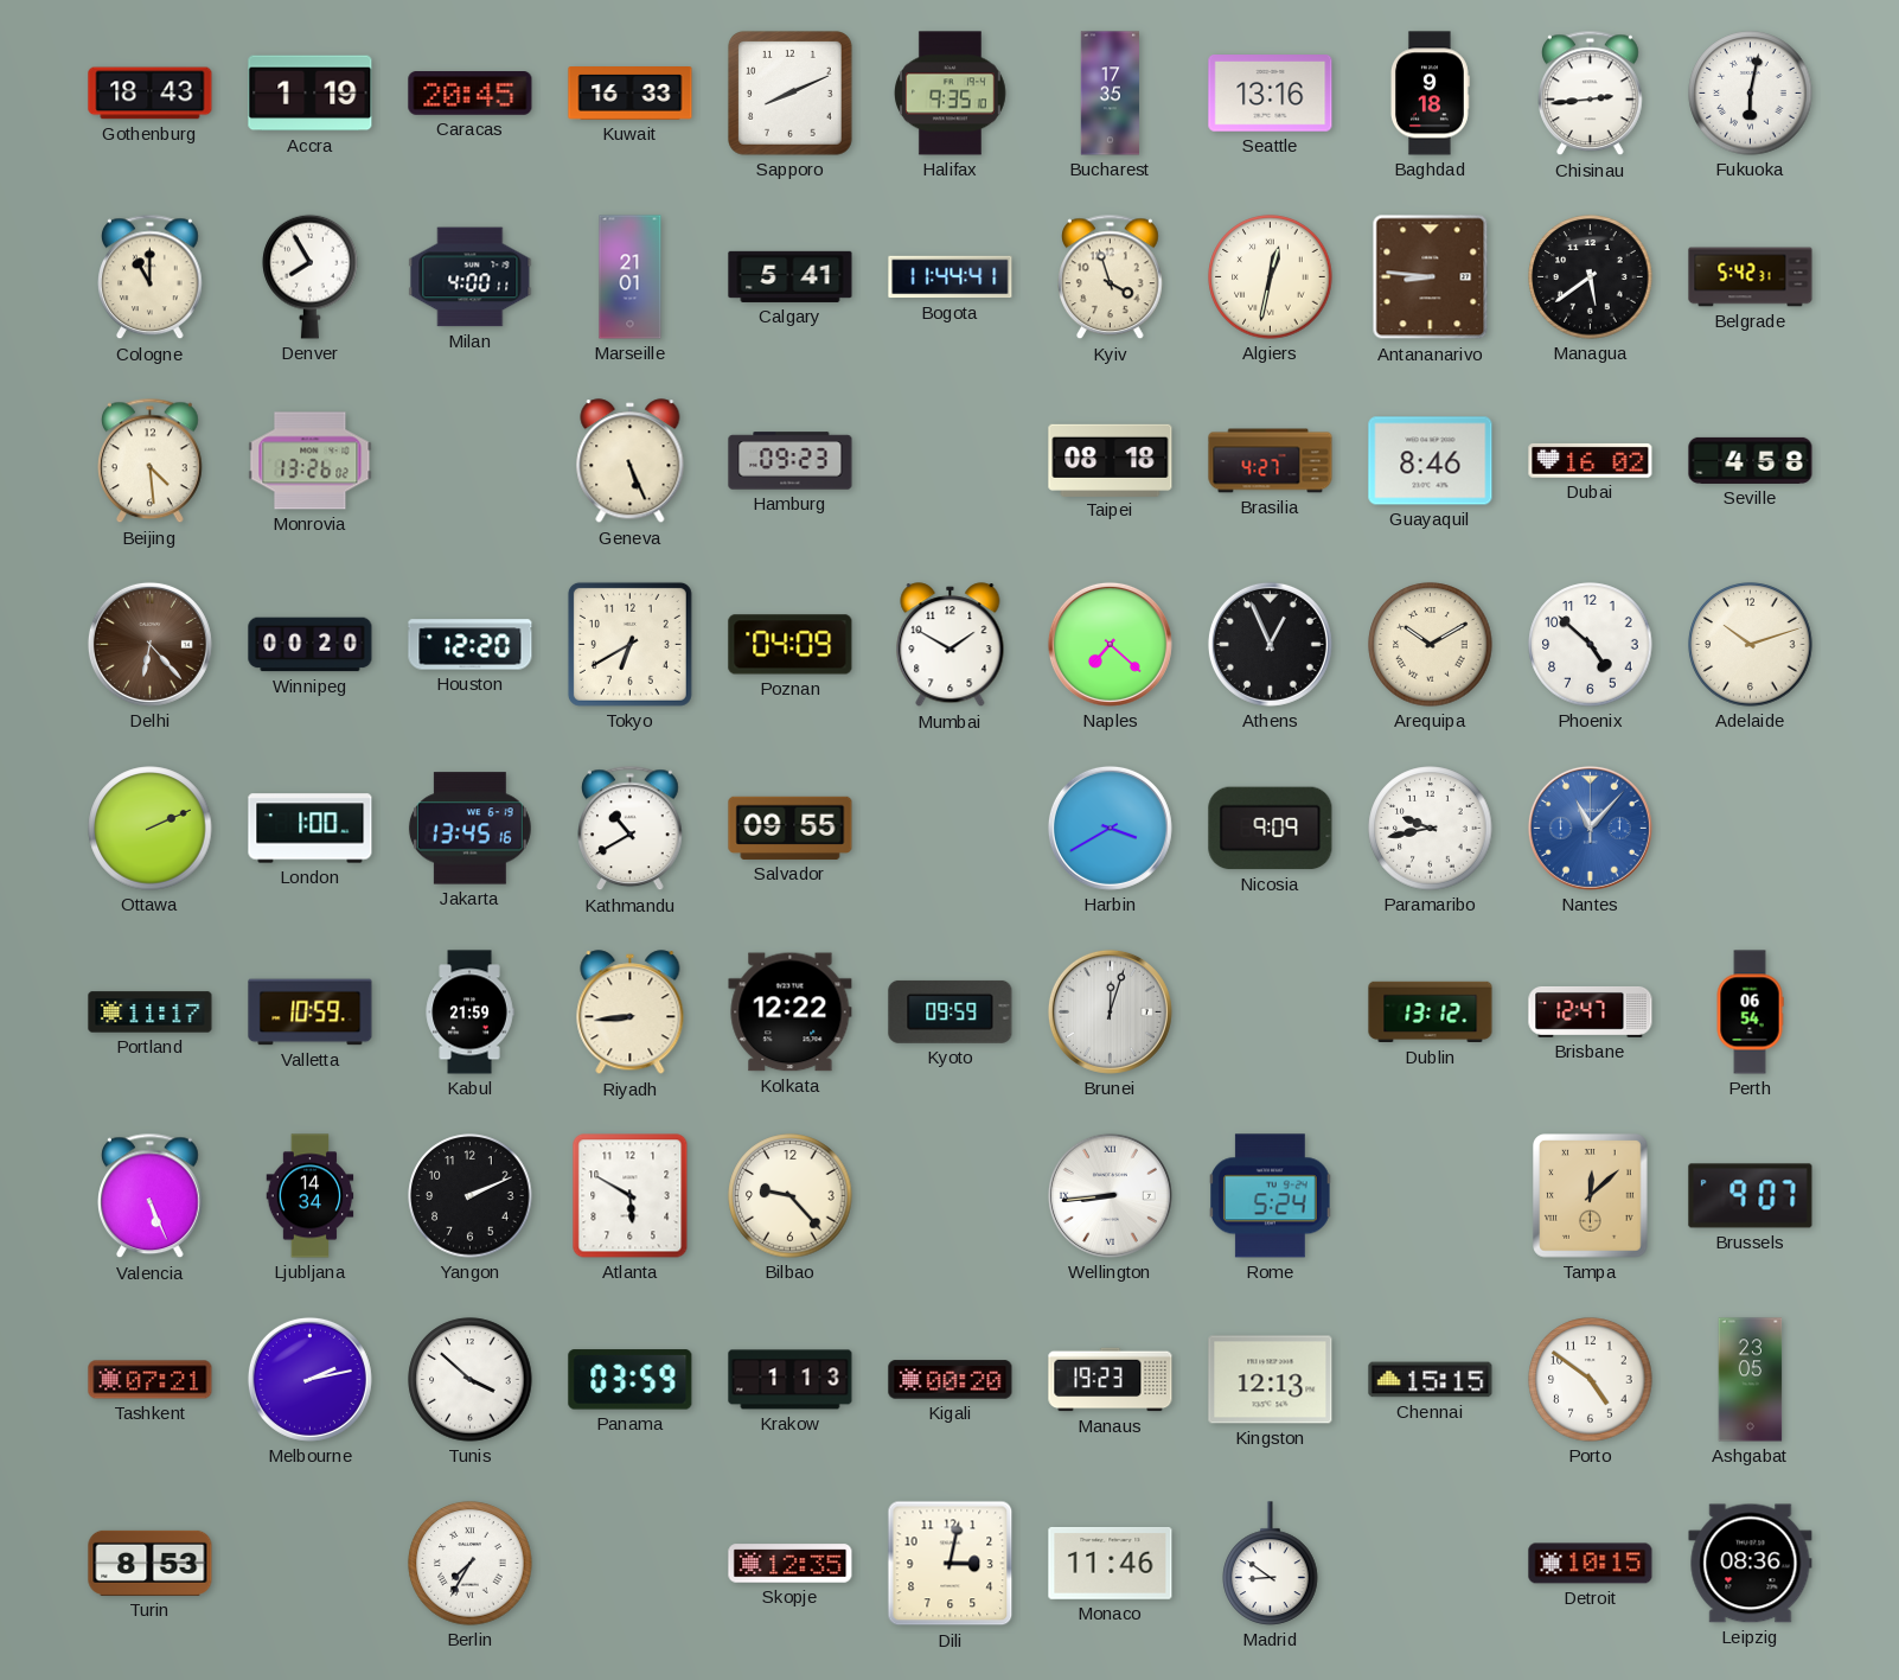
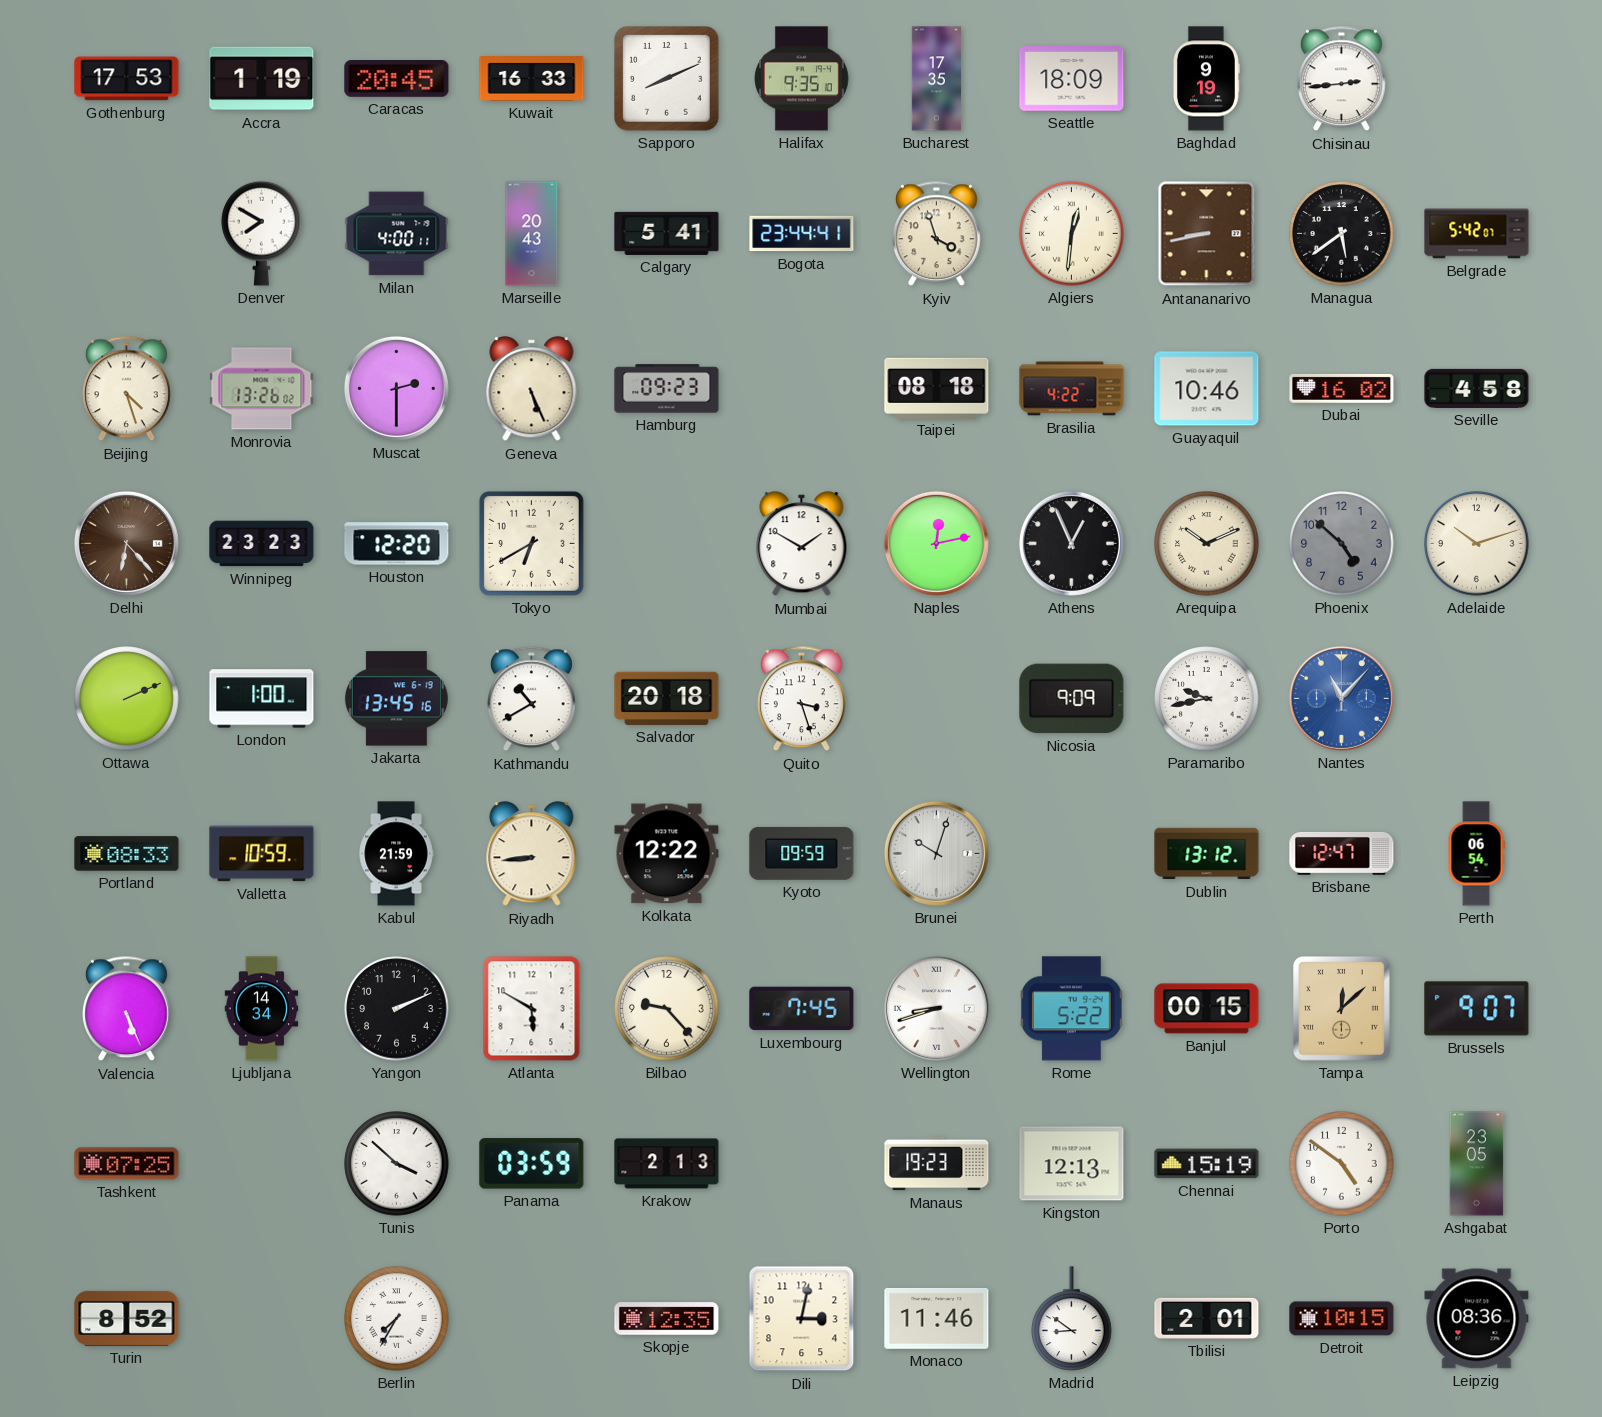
Gothenburg: 18:43 -> 17:53 (127, 79)
Seattle: 13:16 -> 18:09 (1072, 79)
Baghdad: 9:18 -> 9:19 (1206, 79)
Fukuoka: 6:02 -> none (1751, 94)
Cologne: 11:00 -> none (151, 277)
Denver: 7:55 -> 7:50 (262, 233)
Marseille: 21:01 -> 20:43 (532, 234)
Bogota: 11:44 -> 23:44 (802, 234)
Algiers: 12:32 -> 12:31 (1072, 234)
Antananarivo: 8:46 -> 8:43 (1207, 234)
Belgrade: 5:42:31 -> 5:42:07 (1477, 234)
Beijing: 4:29 -> 4:27 (127, 389)
Muscat: none -> 2:30 (396, 388)
Brasilia: 4:27 -> 4:22 (1072, 389)
Guayaquil: 8:46 -> 10:46 (1207, 389)
Winnipeg: 00:20 -> 23:23 (262, 544)
Poznan: 04:09 -> none (791, 645)
Naples: 7:22 -> 12:13 (936, 543)
Arequipa: 10:10 -> 10:11 (1207, 544)
Phoenix dial: white -> grey (1342, 544)
Salvador: 09:55 -> 20:18 (667, 698)
Quito: none -> 3:27 (802, 699)
Harbin: 3:40 -> none (1110, 828)
Portland: 11:17 -> 08:33 (127, 854)
Brunei: 12:03 -> 10:03 (936, 853)
Luxembourg: none -> 7:45 (802, 1009)
Wellington: 8:44 -> 8:42 (936, 1008)
Rome: 5:24 -> 5:22 (1072, 1009)
Banjul: none -> 00:15 (1207, 1009)
Tashkent: 07:21 -> 07:25 (127, 1164)
Melbourne: 2:13 -> none (309, 1379)
Krakow: 1:13 -> 2:13 (667, 1164)
Kigali: 00:20 -> none (951, 1380)
Chennai: 15:15 -> 15:19 (1207, 1164)
Turin: 8:53 -> 8:52 (127, 1318)
Tbilisi: none -> 2:01 (1207, 1318)
